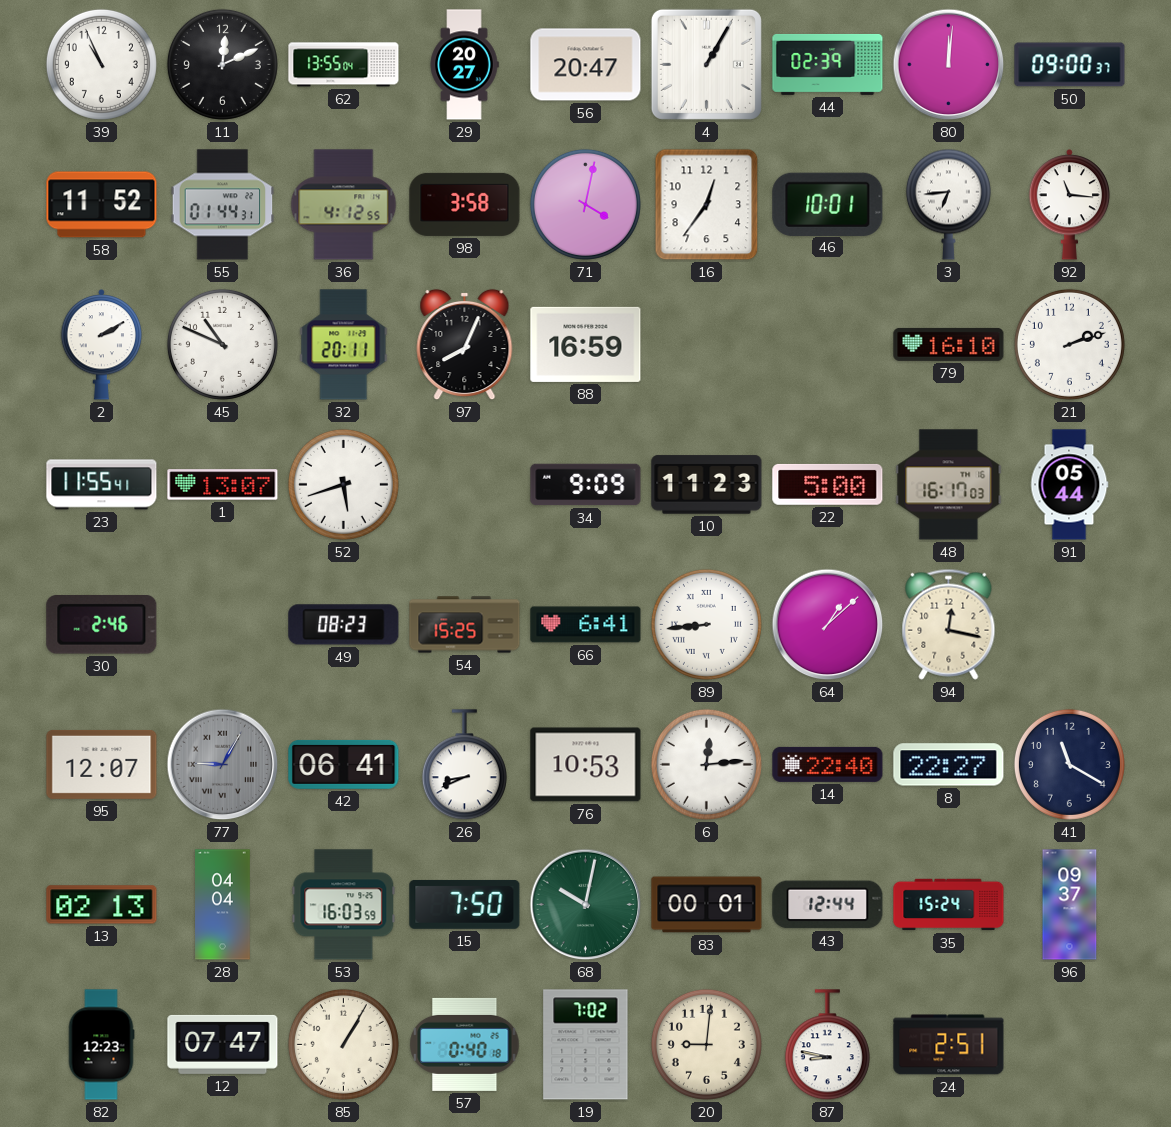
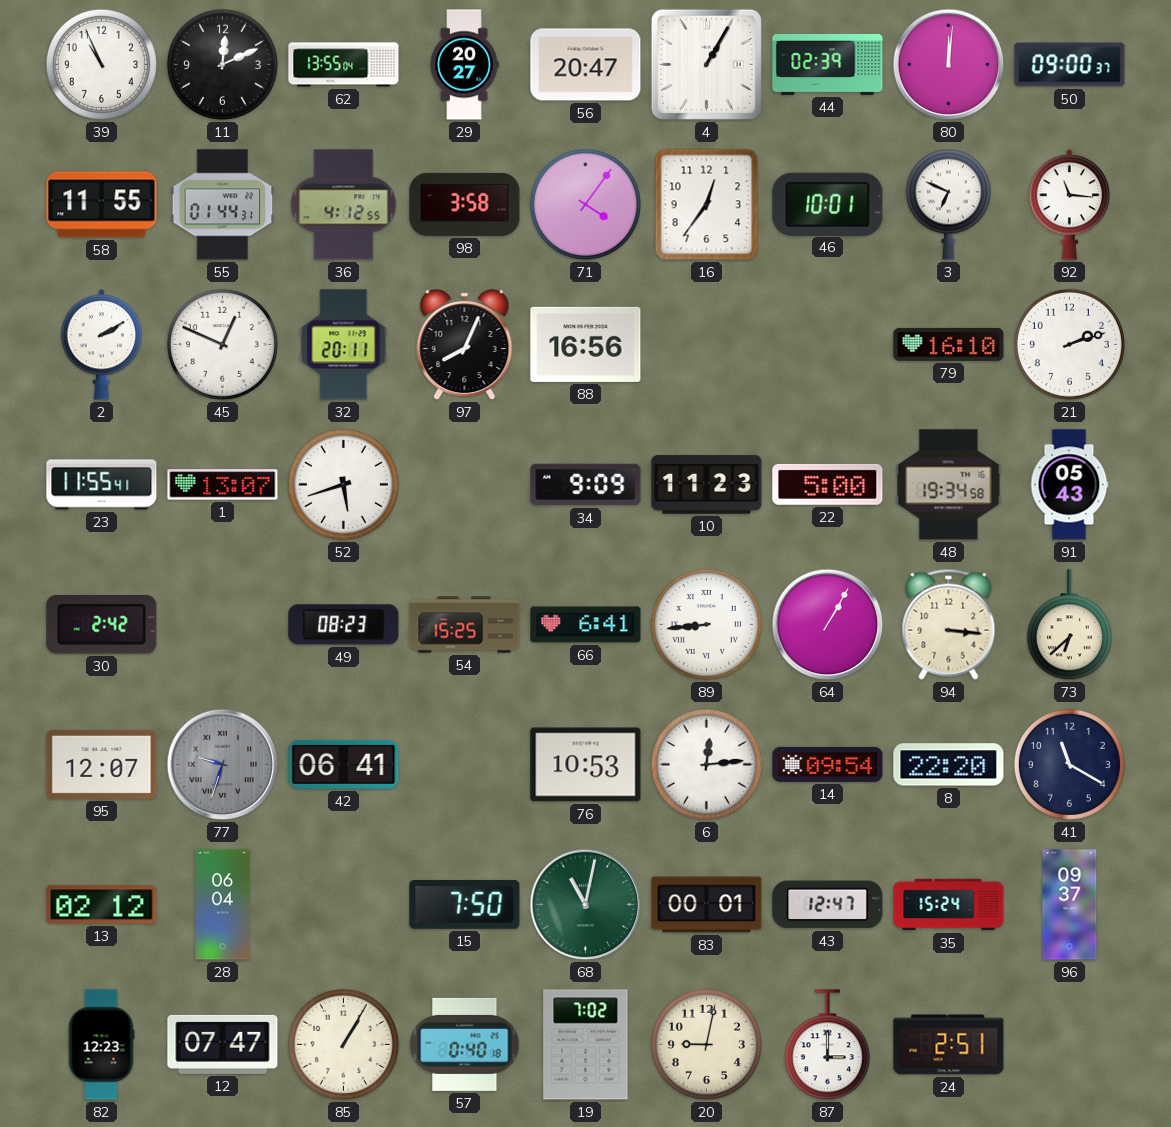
58: 11:52 -> 11:55 (102, 205)
71: 4:02 -> 4:06 (585, 204)
3: 6:44 -> 6:49 (948, 204)
45: 10:49 -> 12:49 (222, 344)
88: 16:59 -> 16:56 (586, 344)
48: 16:17 -> 19:34 (949, 485)
91: 05:44 -> 05:43 (1069, 485)
30: 2:46 -> 2:42 (102, 625)
64: 1:08 -> 1:05 (828, 625)
94: 12:17 -> 3:16 (949, 624)
73: none -> 6:38 (1069, 625)
77: 9:05 -> 9:33 (223, 765)
26: 8:41 -> none (464, 765)
14: 22:40 -> 09:54 (828, 764)
8: 22:27 -> 22:20 (949, 765)
13: 02:13 -> 02:12 (102, 905)
28: 04:04 -> 06:04 (223, 905)
53: 16:03 -> none (344, 905)
68: 10:02 -> 11:02 (586, 905)
43: 12:44 -> 12:47 (828, 905)
20: 9:01 -> 9:02 (706, 1044)
87: 8:47 -> 3:00 (827, 1045)
